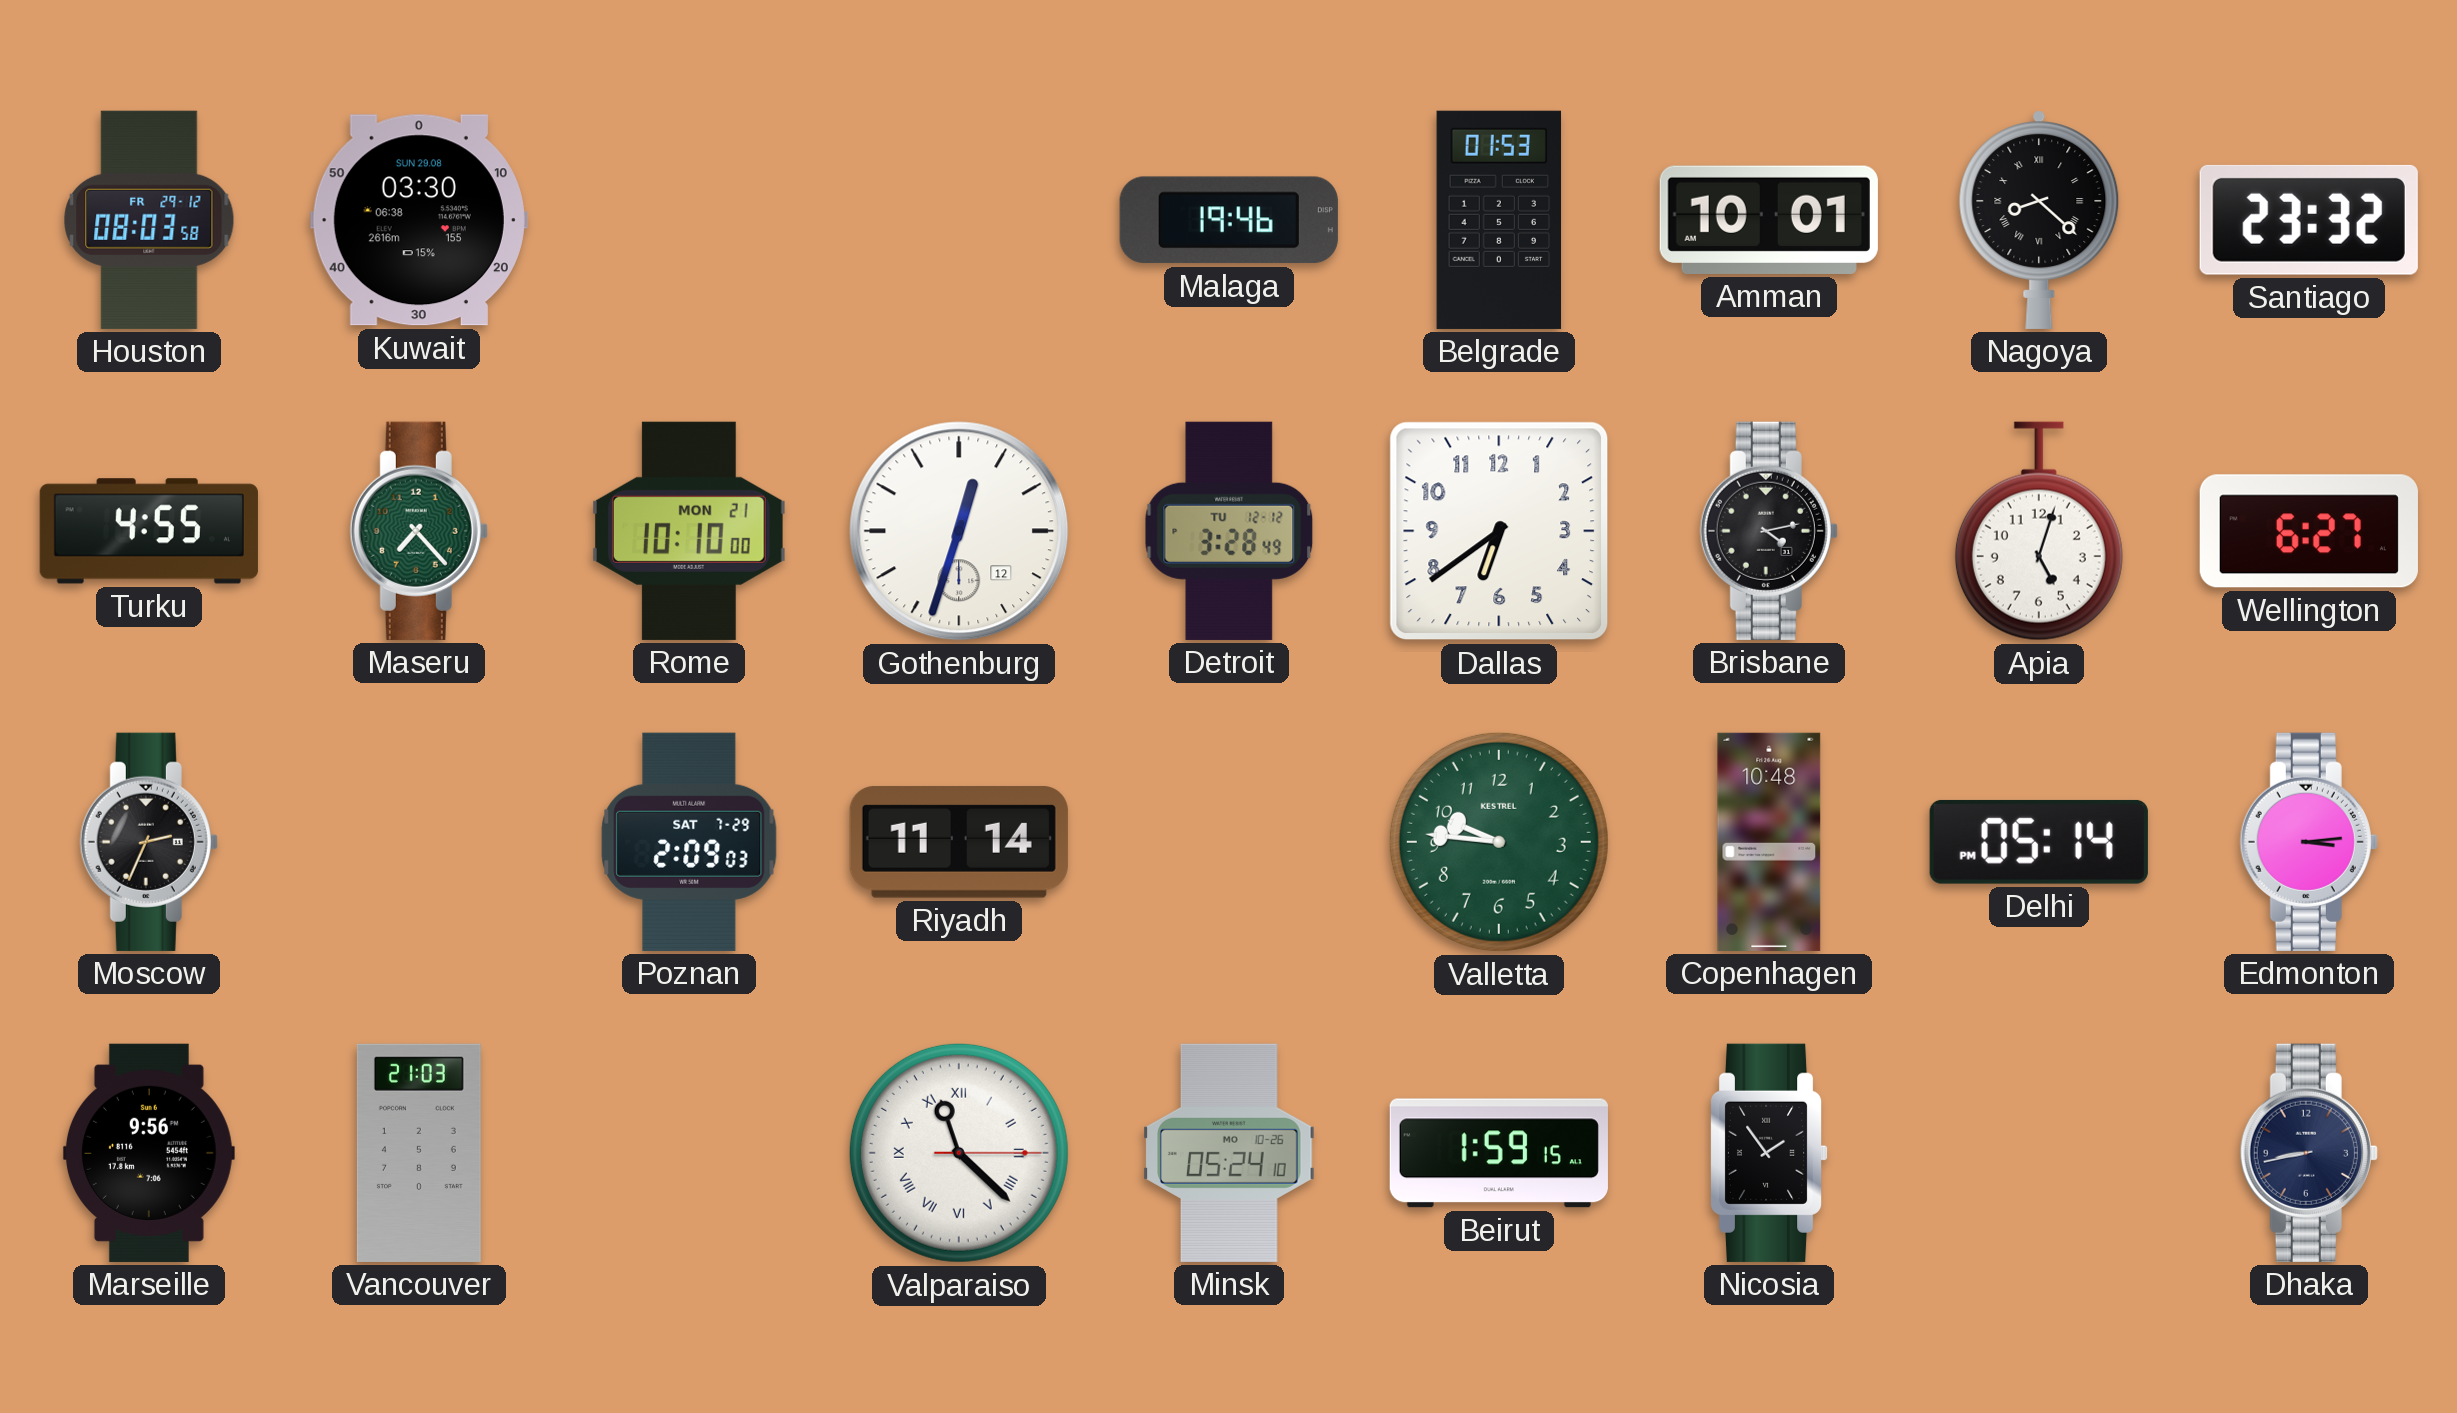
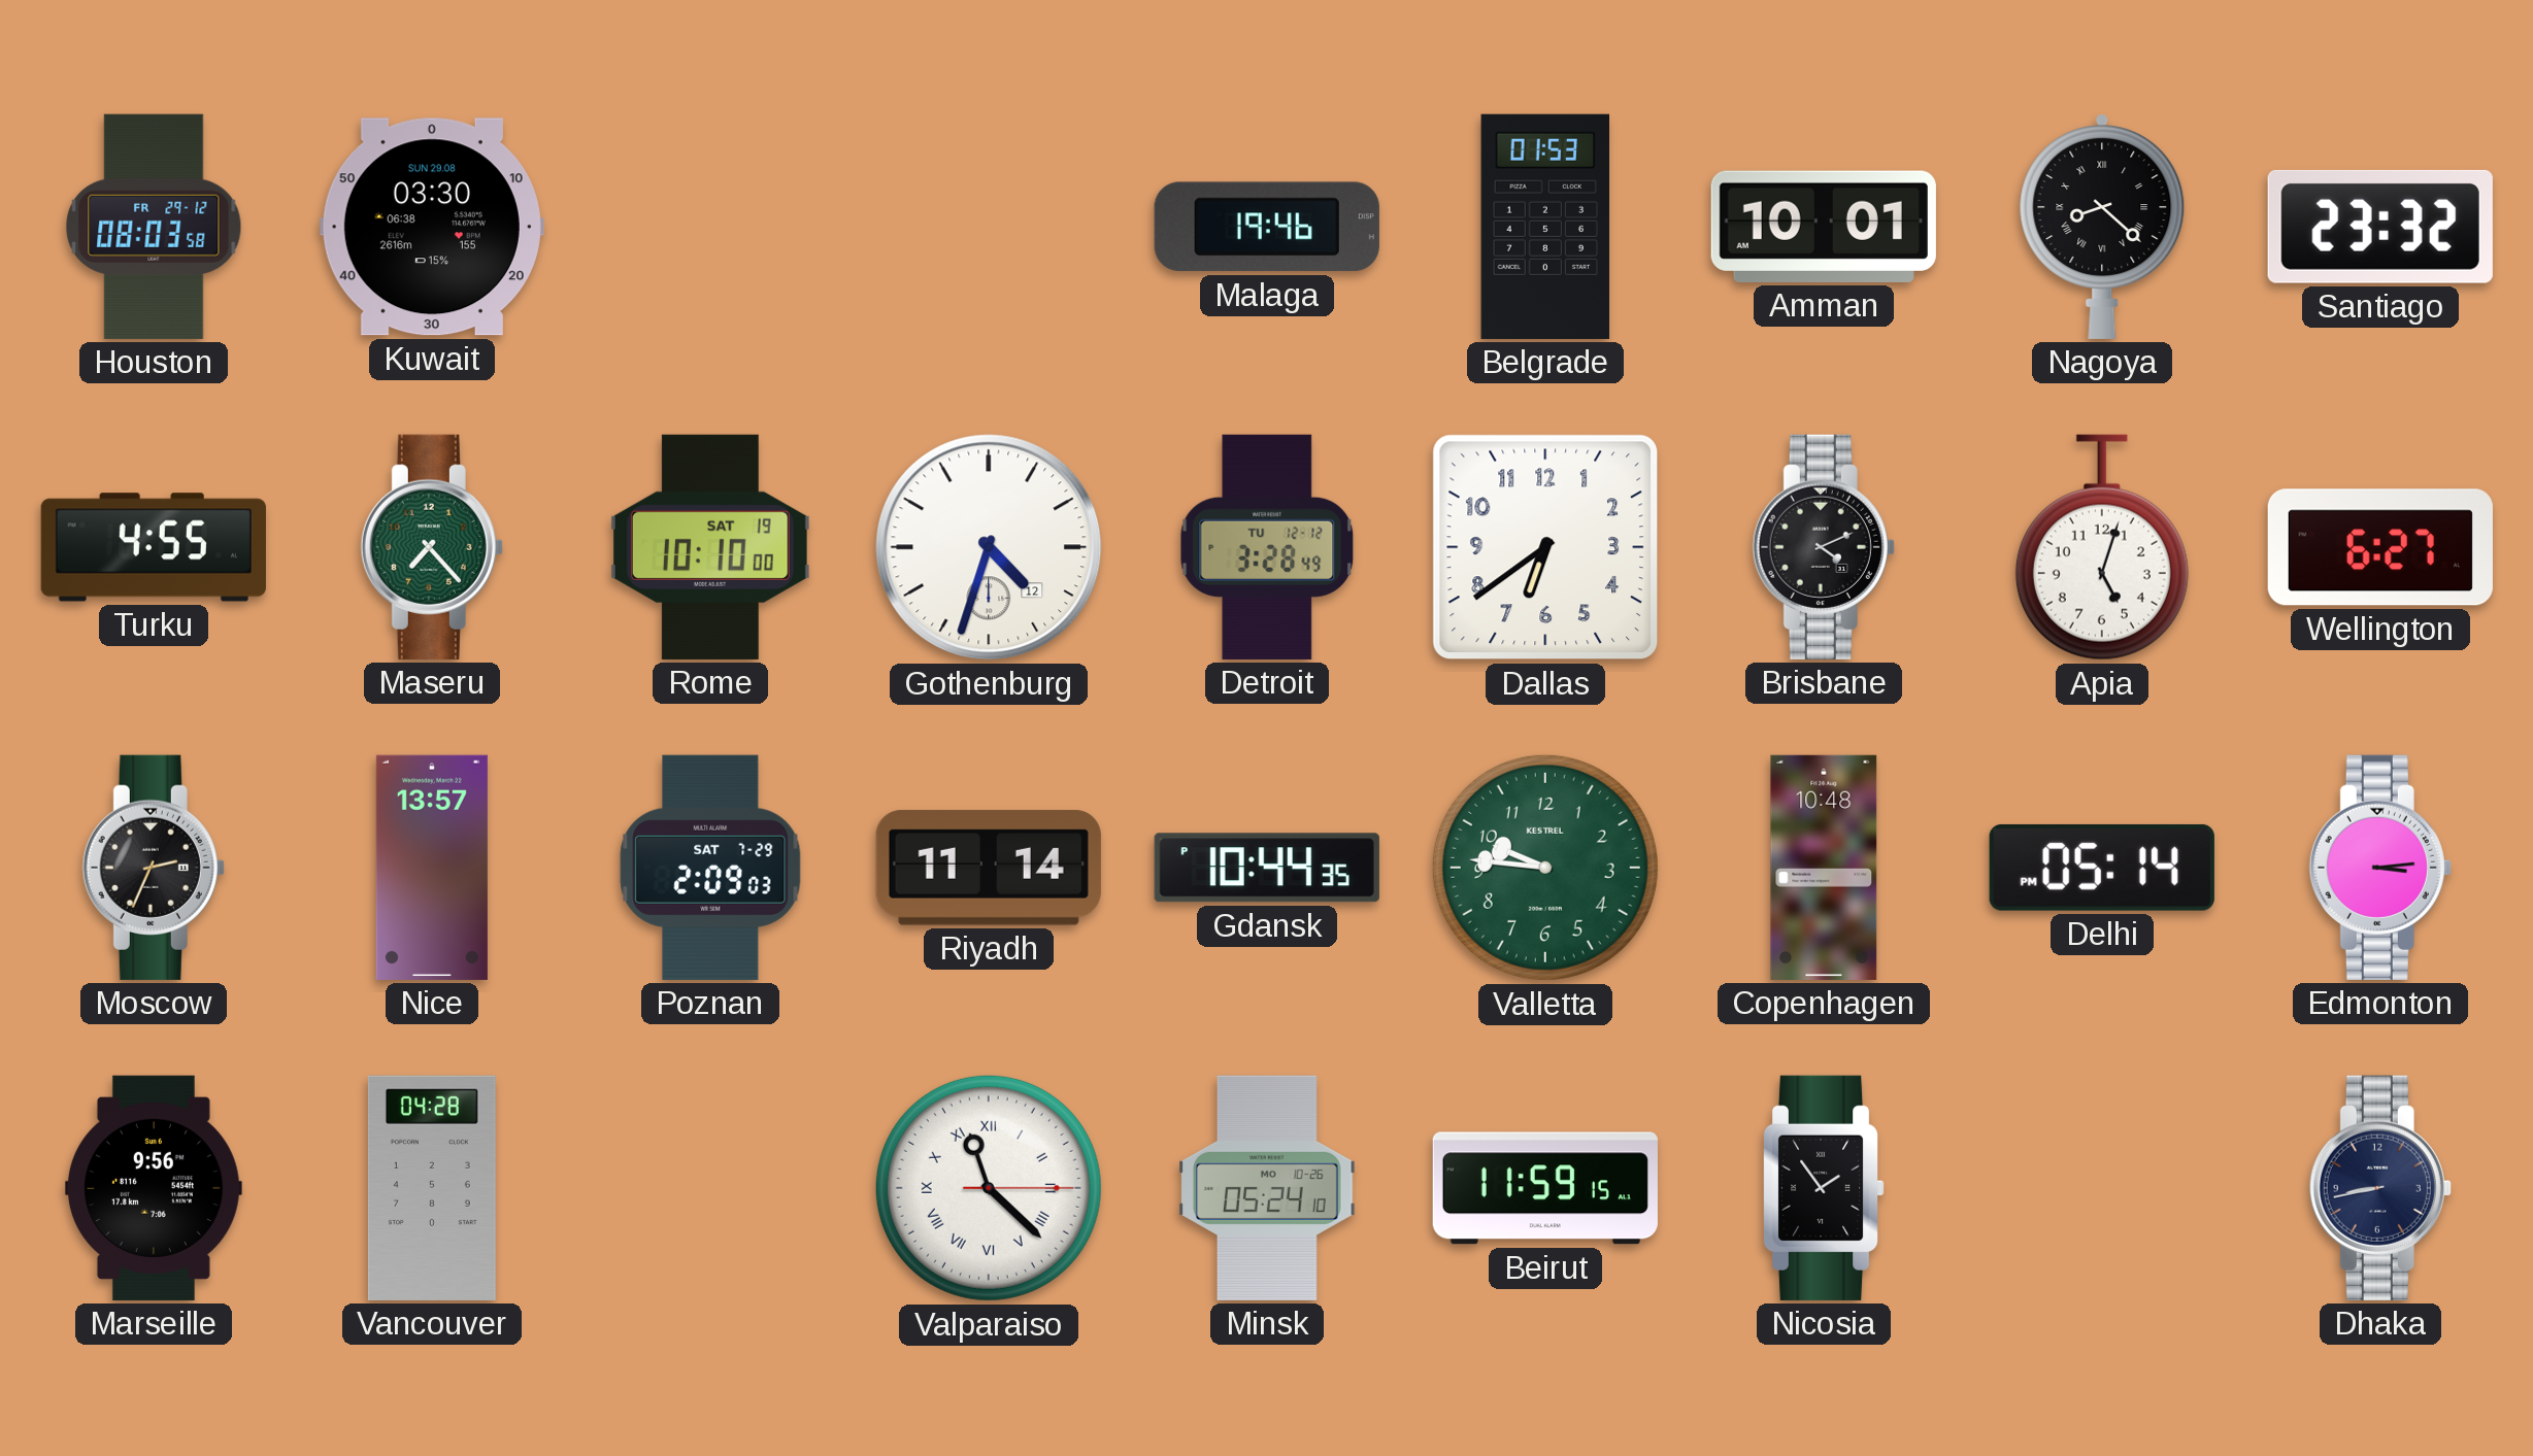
Rome date: MON 21 -> SAT 19 (710, 547)
Gothenburg: 12:33 -> 4:33 (989, 547)
Brisbane: 4:13 -> 4:11 (1824, 547)
Nice: none -> 13:57 (432, 868)
Gdansk: none -> 10:44 (1267, 868)
Vancouver: 21:03 -> 04:28 (432, 1188)
Beirut: 1:59 -> 11:59 (1545, 1188)
